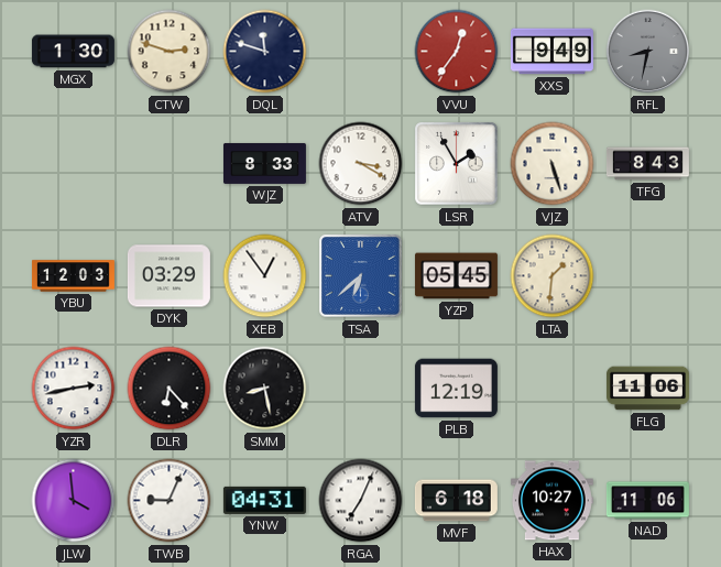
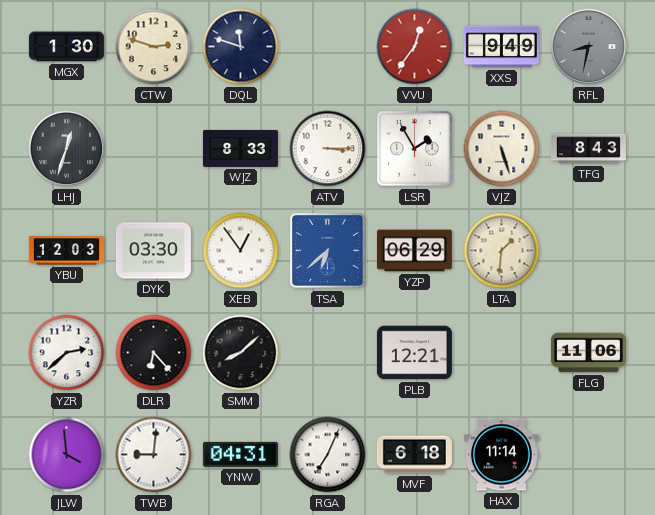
LHJ: none -> 12:33 (67, 149)
ATV: 3:20 -> 3:15 (328, 149)
DYK: 03:29 -> 03:30 (153, 251)
YZP: 05:45 -> 06:29 (414, 251)
YZR: 2:43 -> 2:38 (67, 353)
SMM: 8:28 -> 8:08 (241, 353)
PLB: 12:19 -> 12:21 (414, 353)
TWB: 9:04 -> 9:01 (154, 455)
HAX: 10:27 -> 11:14 (501, 455)
NAD: 11:06 -> none (647, 501)
